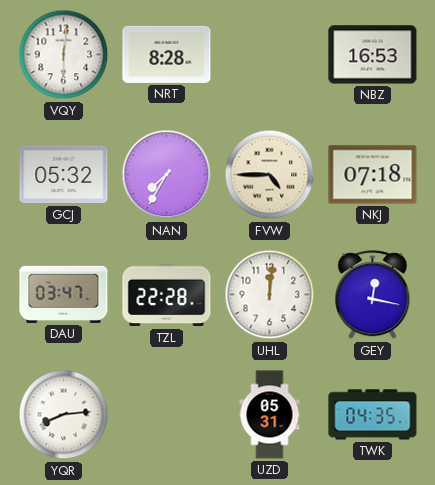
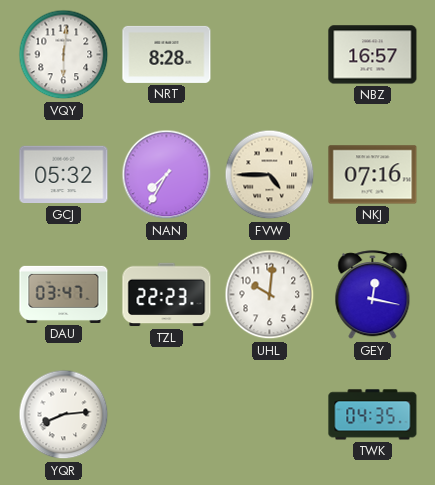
NBZ: 16:53 -> 16:57 (373, 55)
NKJ: 07:18 -> 07:16 (373, 175)
TZL: 22:28 -> 22:23 (167, 295)
UHL: 12:01 -> 10:01 (270, 295)
UZD: 05:31 -> none (270, 415)
